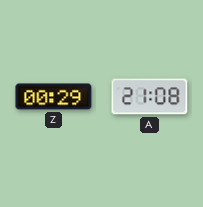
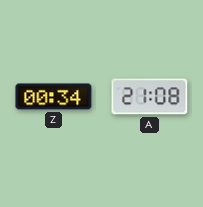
Z: 00:29 -> 00:34 (54, 97)
